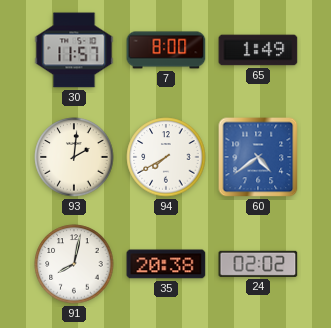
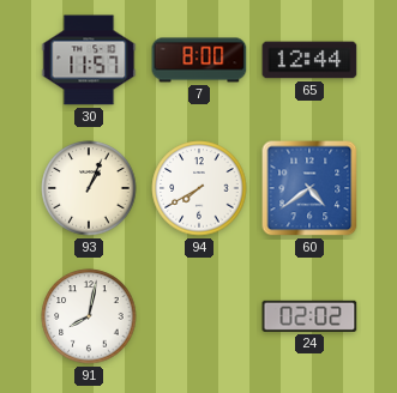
65: 1:49 -> 12:44 (309, 60)
93: 2:01 -> 1:04 (89, 188)
35: 20:38 -> none (166, 264)
